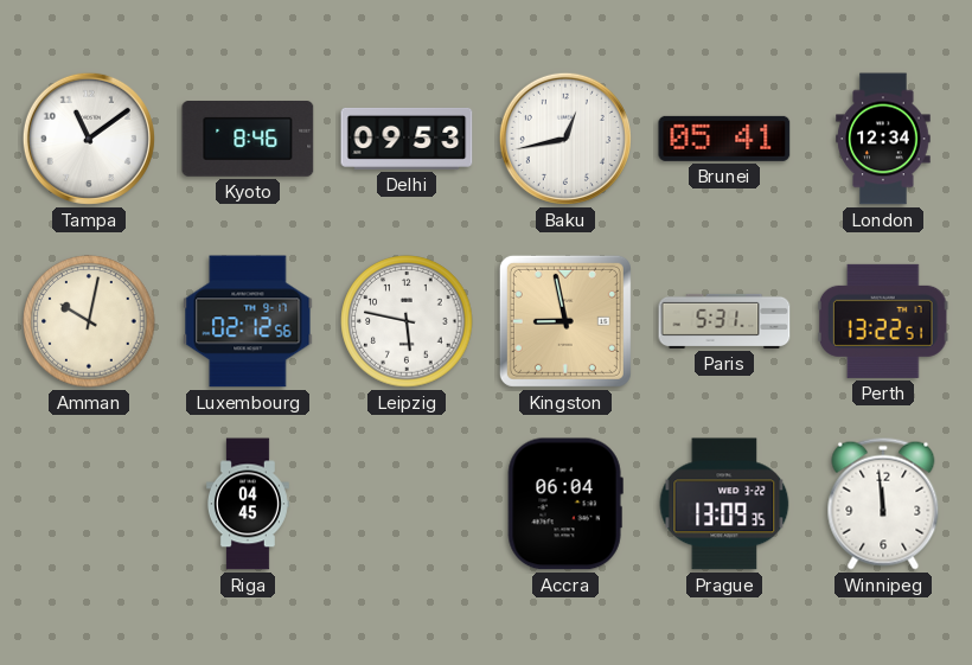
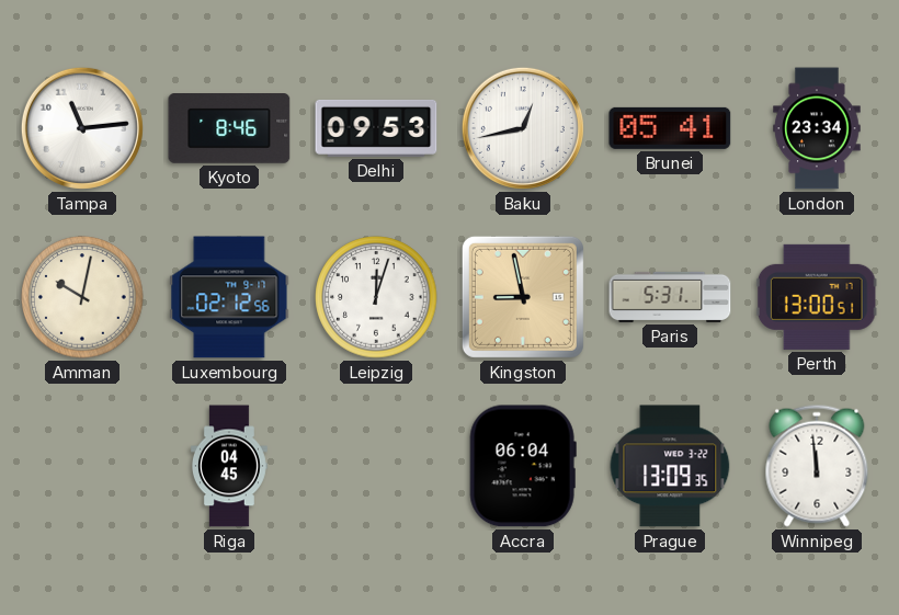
Tampa: 11:09 -> 11:14 (82, 128)
London: 12:34 -> 23:34 (817, 128)
Leipzig: 5:47 -> 12:03 (376, 297)
Perth: 13:22 -> 13:00 (817, 297)
